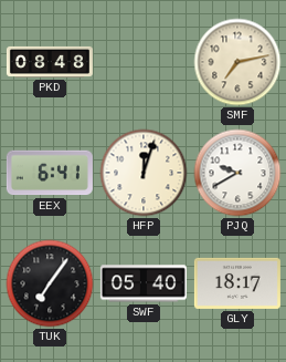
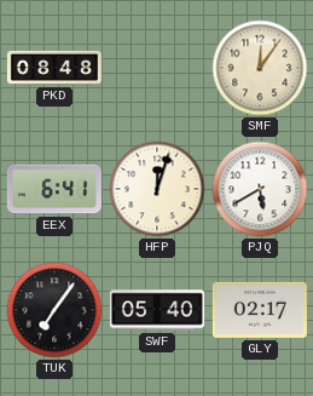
SMF: 7:13 -> 12:06 (260, 68)
PJQ: 9:40 -> 5:40 (260, 189)
GLY: 18:17 -> 02:17 (260, 310)
